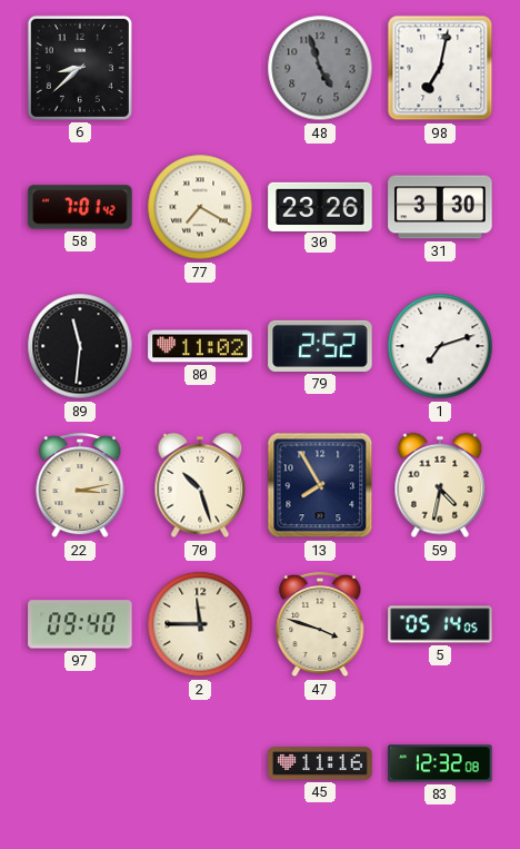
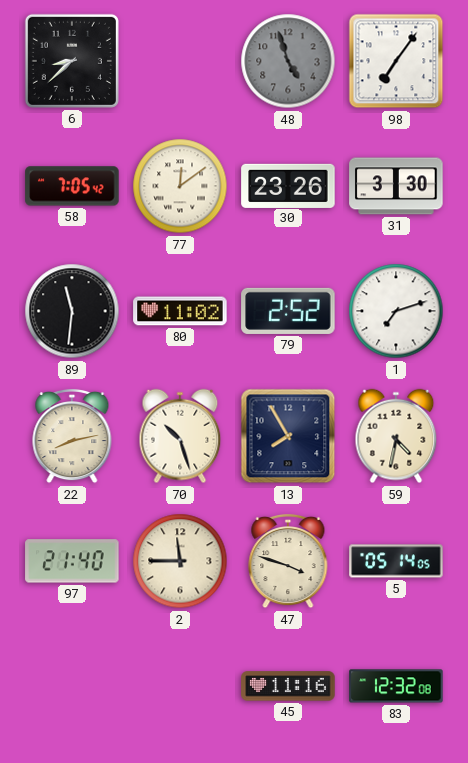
98: 7:02 -> 7:06 (396, 61)
58: 7:01 -> 7:05 (72, 186)
77: 7:20 -> 12:09 (180, 186)
22: 3:13 -> 8:13 (72, 436)
97: 09:40 -> 21:40 (72, 561)
